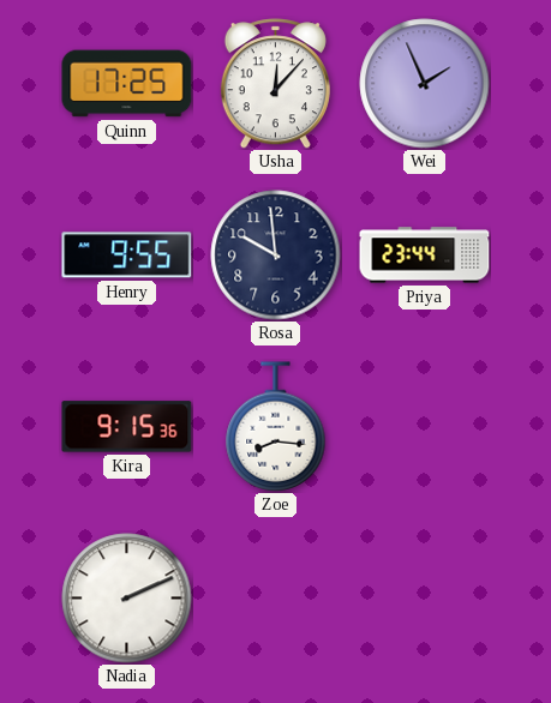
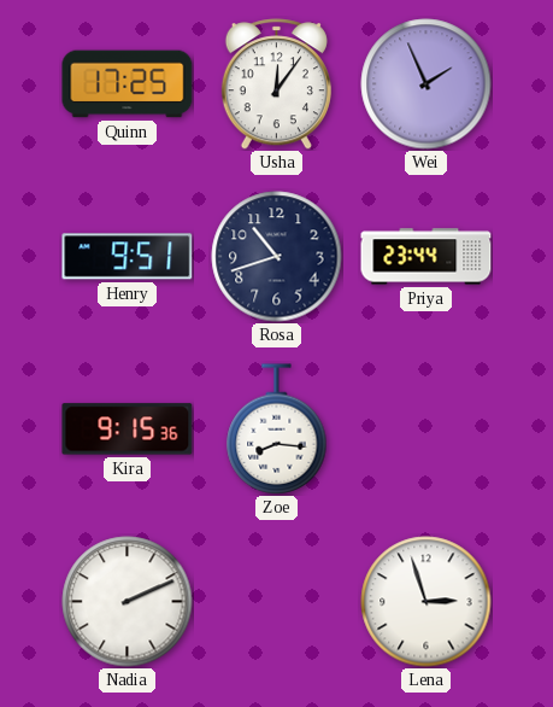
Usha: 12:07 -> 12:06 (276, 84)
Henry: 9:55 -> 9:51 (128, 257)
Rosa: 9:59 -> 10:42 (277, 257)
Lena: none -> 2:57 (426, 602)
